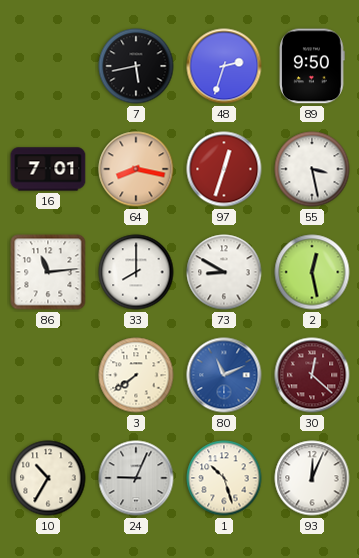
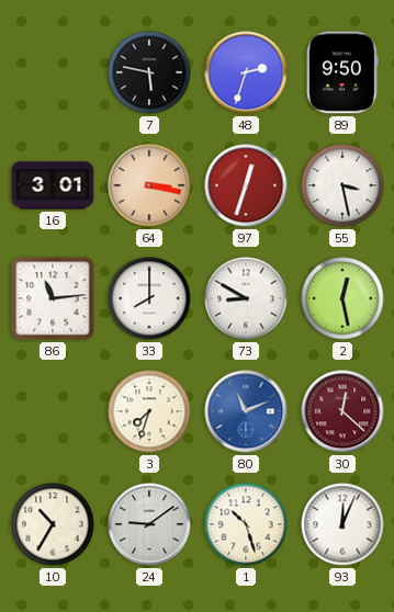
7: 5:43 -> 5:47 (149, 72)
16: 7:01 -> 3:01 (53, 185)
64: 8:17 -> 3:17 (149, 185)
3: 7:39 -> 7:33 (149, 411)
24: 9:04 -> 9:09 (149, 524)
